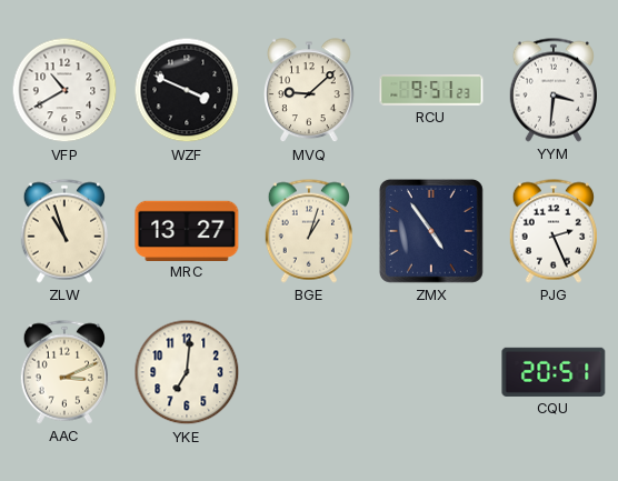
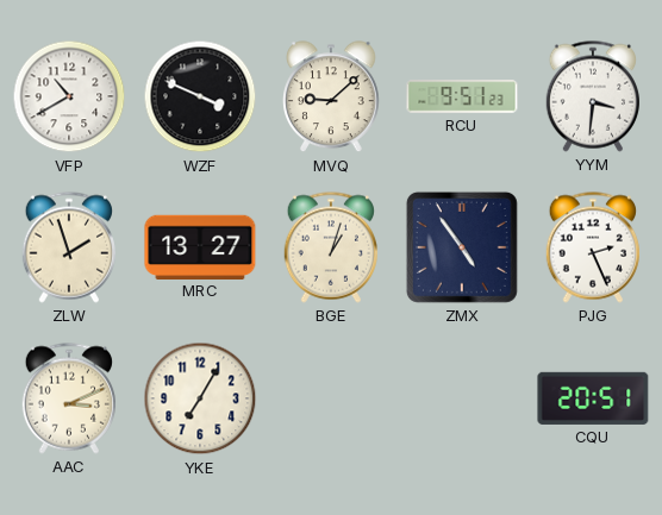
ZLW: 10:57 -> 1:57 (68, 247)
YKE: 7:01 -> 7:05 (200, 398)
